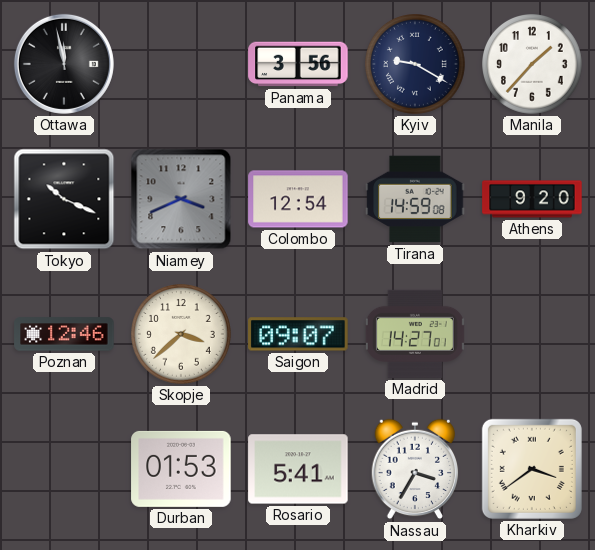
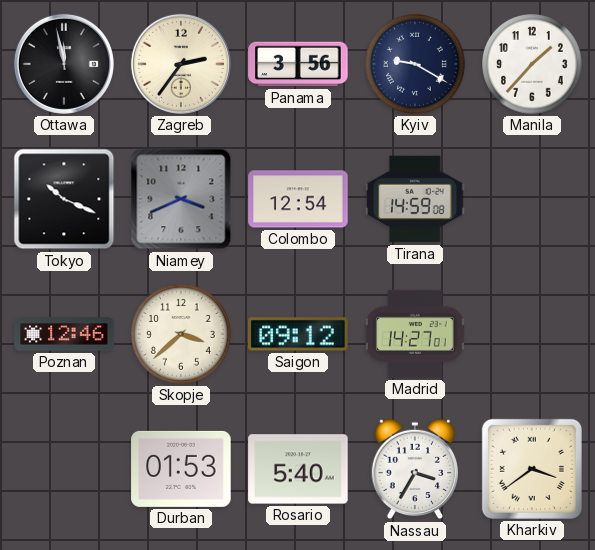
Zagreb: none -> 2:36 (181, 64)
Athens: 9:20 -> none (532, 199)
Saigon: 09:07 -> 09:12 (298, 334)
Rosario: 5:41 -> 5:40 (298, 469)
